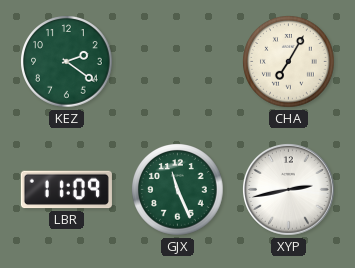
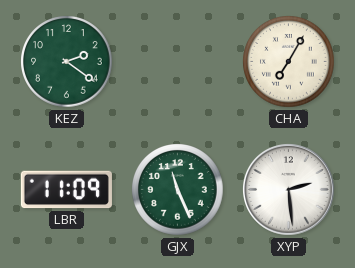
XYP: 2:43 -> 2:29 (289, 190)
